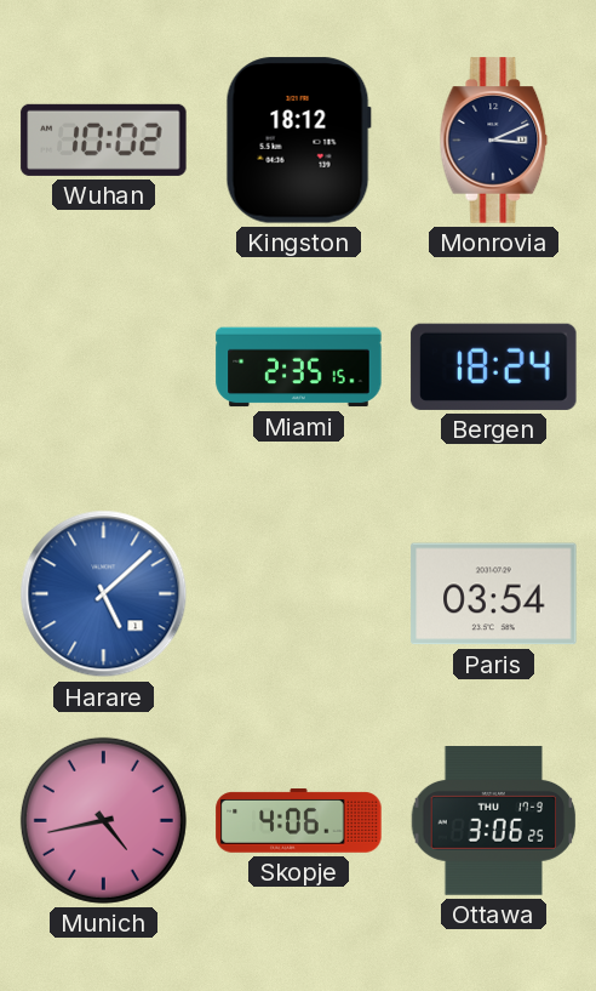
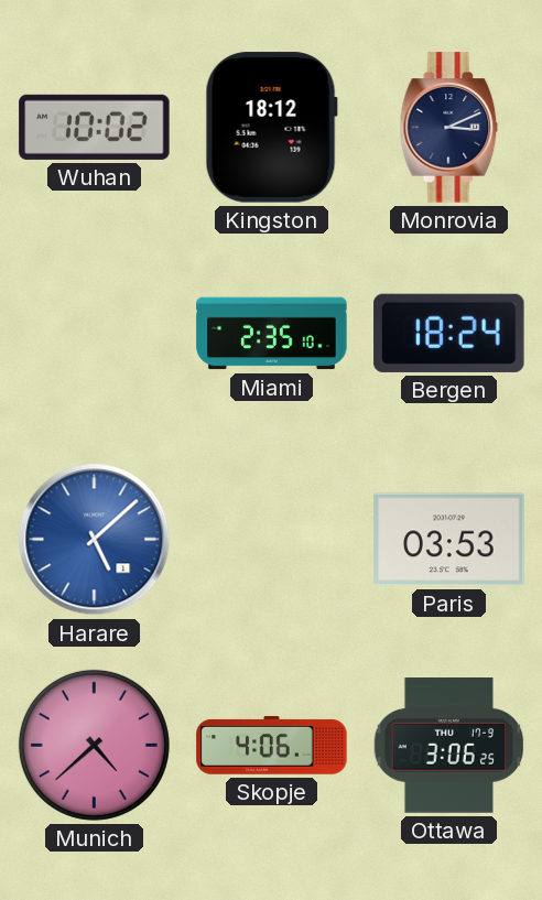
Miami: 2:35:15 -> 2:35:10 (272, 334)
Paris: 03:54 -> 03:53 (449, 540)
Munich: 4:43 -> 4:38 (94, 745)
